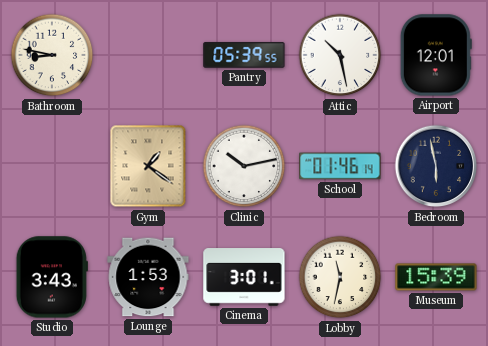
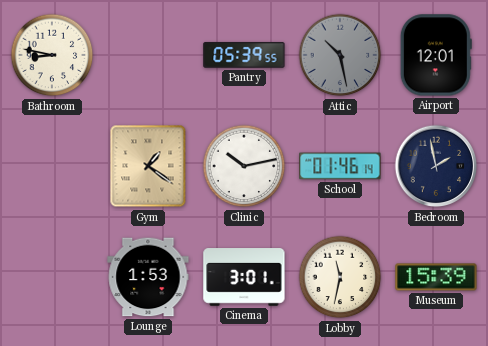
Attic dial: white -> grey (340, 55)
Bedroom: 5:58 -> 1:58 (436, 166)
Studio: 3:43 -> none (52, 277)
